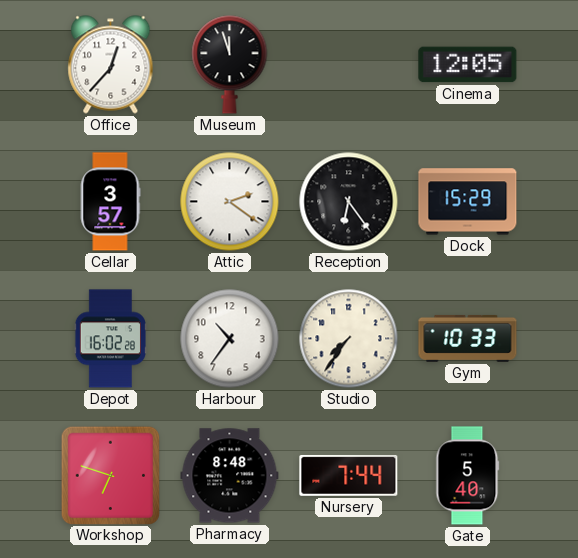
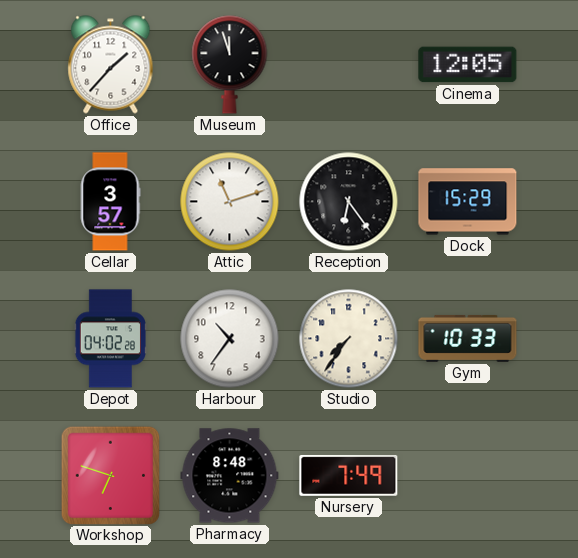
Office: 12:37 -> 1:37 (111, 65)
Attic: 2:21 -> 11:12 (230, 202)
Depot: 16:02 -> 04:02 (110, 339)
Nursery: 7:44 -> 7:49 (349, 475)
Gate: 5:40 -> none (468, 476)
